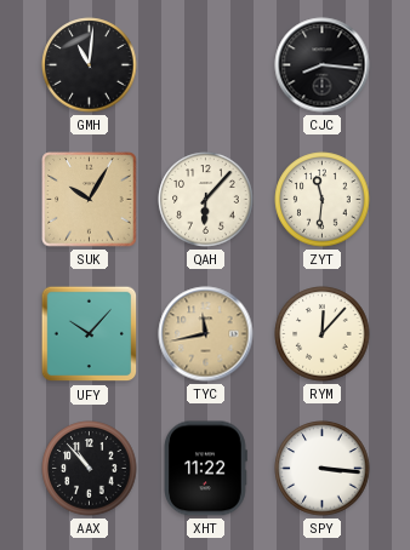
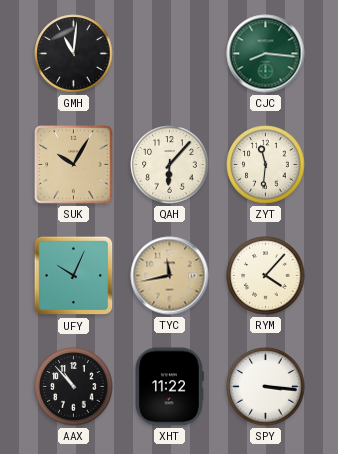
CJC dial: black -> green (266, 54)
UFY: 10:07 -> 10:04 (74, 276)
RYM: 12:07 -> 4:07 (266, 276)
